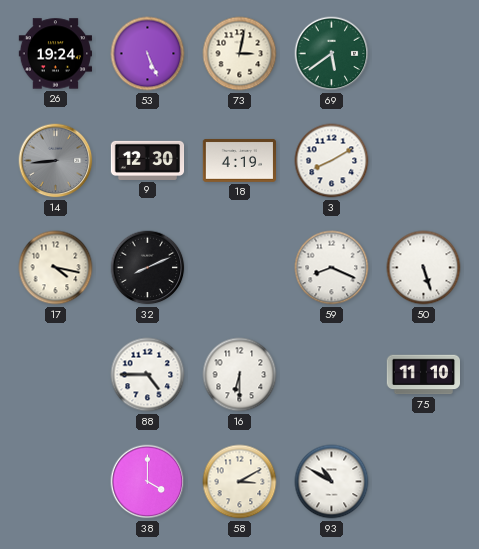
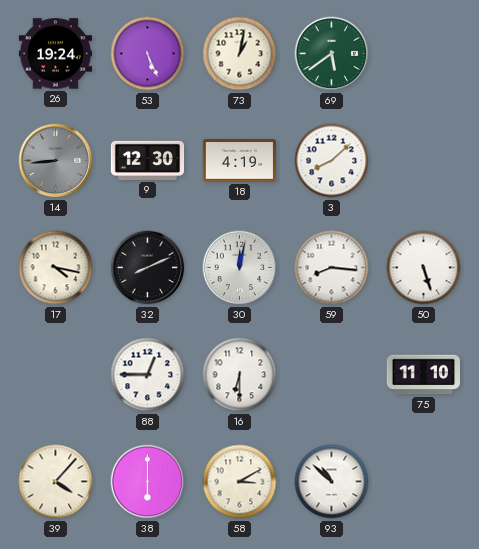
73: 3:02 -> 1:02 (240, 54)
3: 8:10 -> 8:08 (332, 161)
30: none -> 12:02 (240, 268)
59: 8:19 -> 8:16 (332, 268)
88: 4:45 -> 12:45 (148, 375)
39: none -> 4:07 (56, 482)
38: 4:00 -> 6:00 (148, 482)
93: 10:50 -> 10:52 (332, 482)
